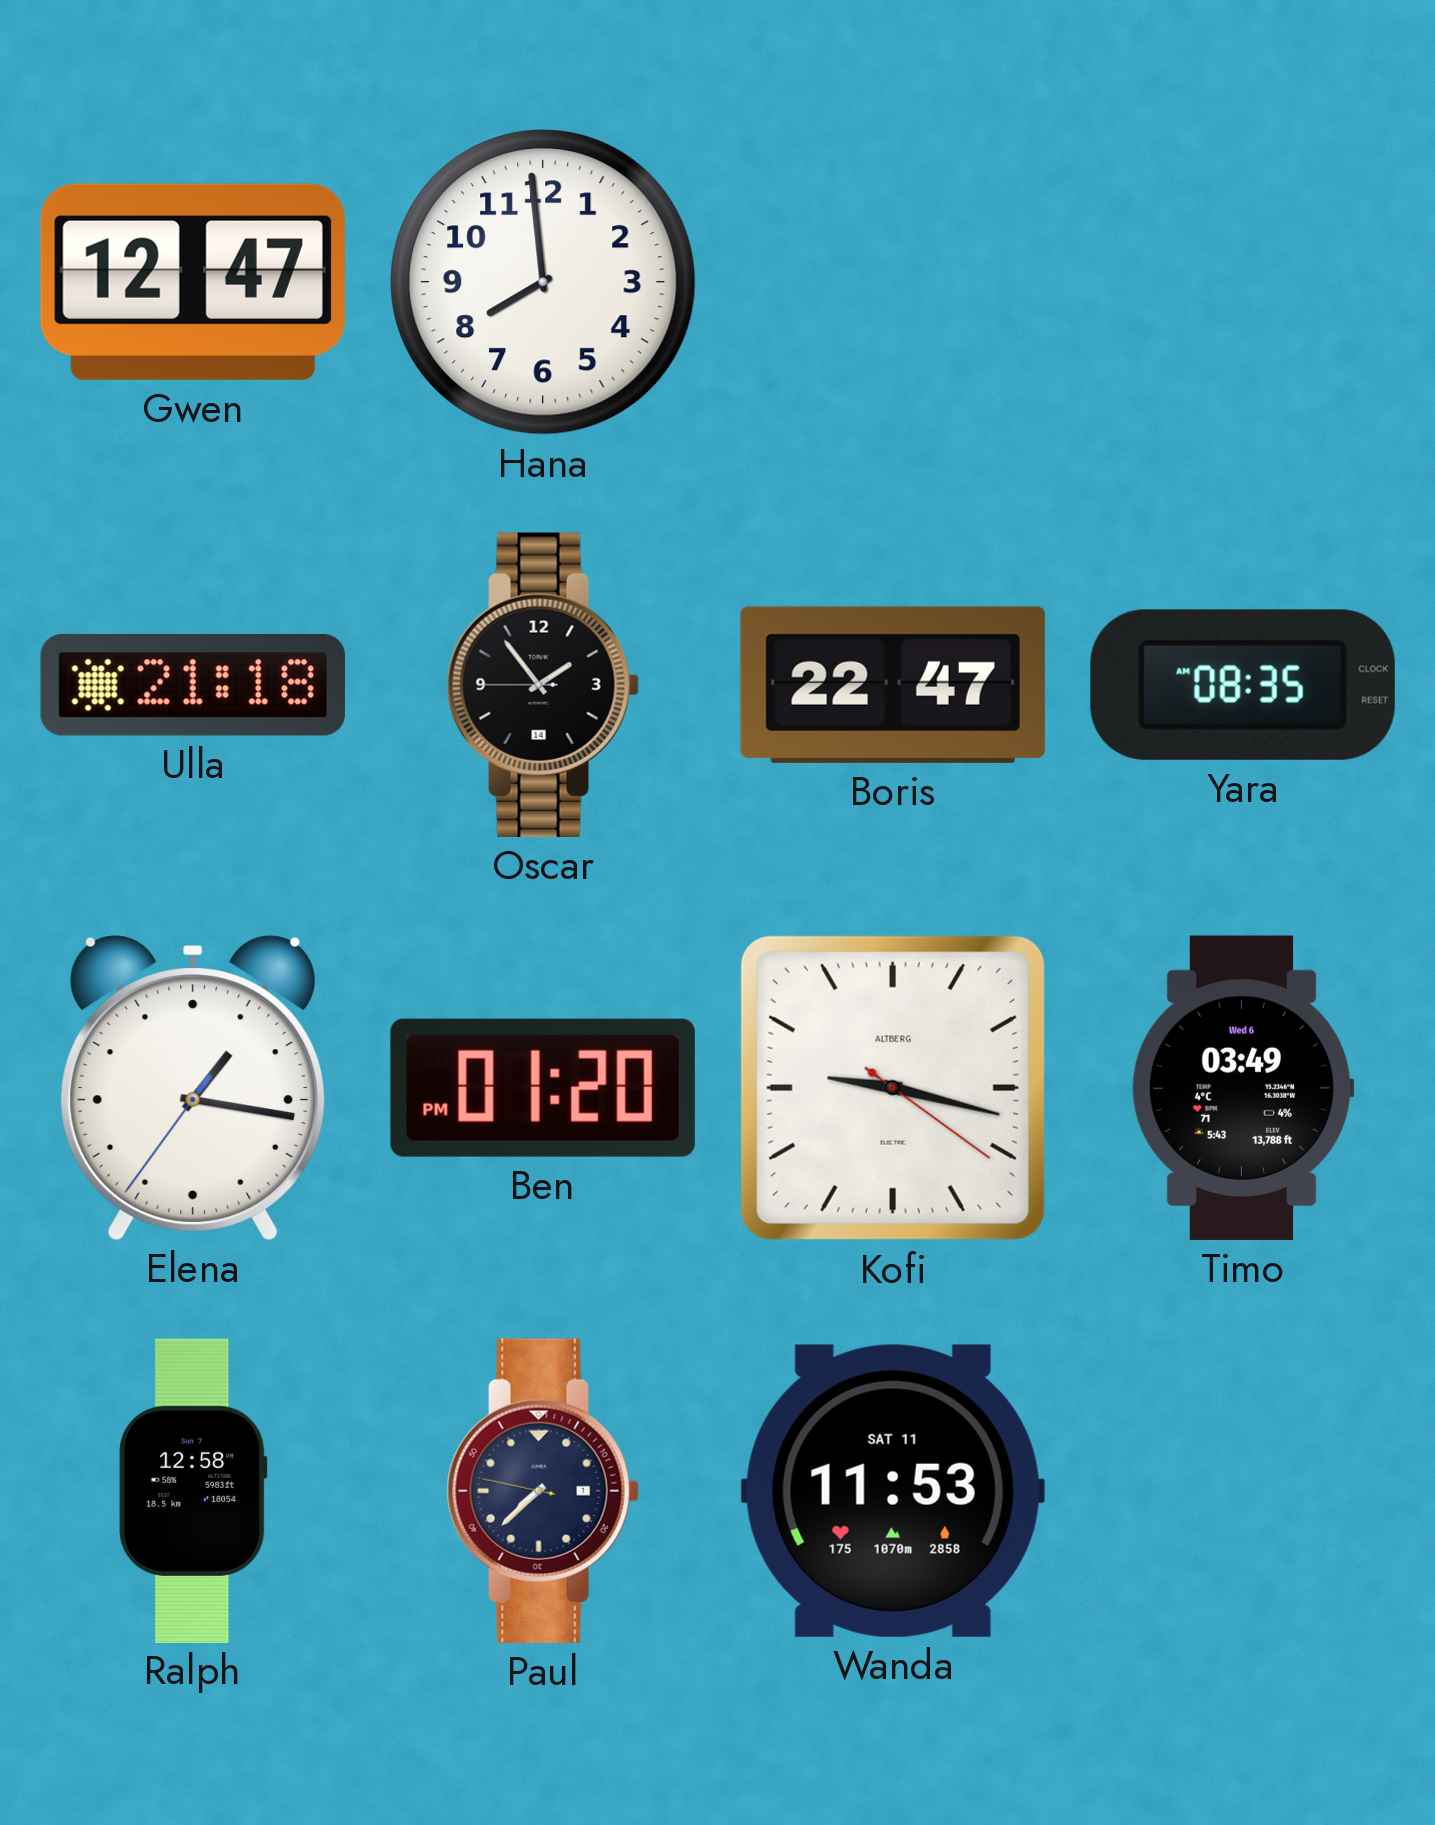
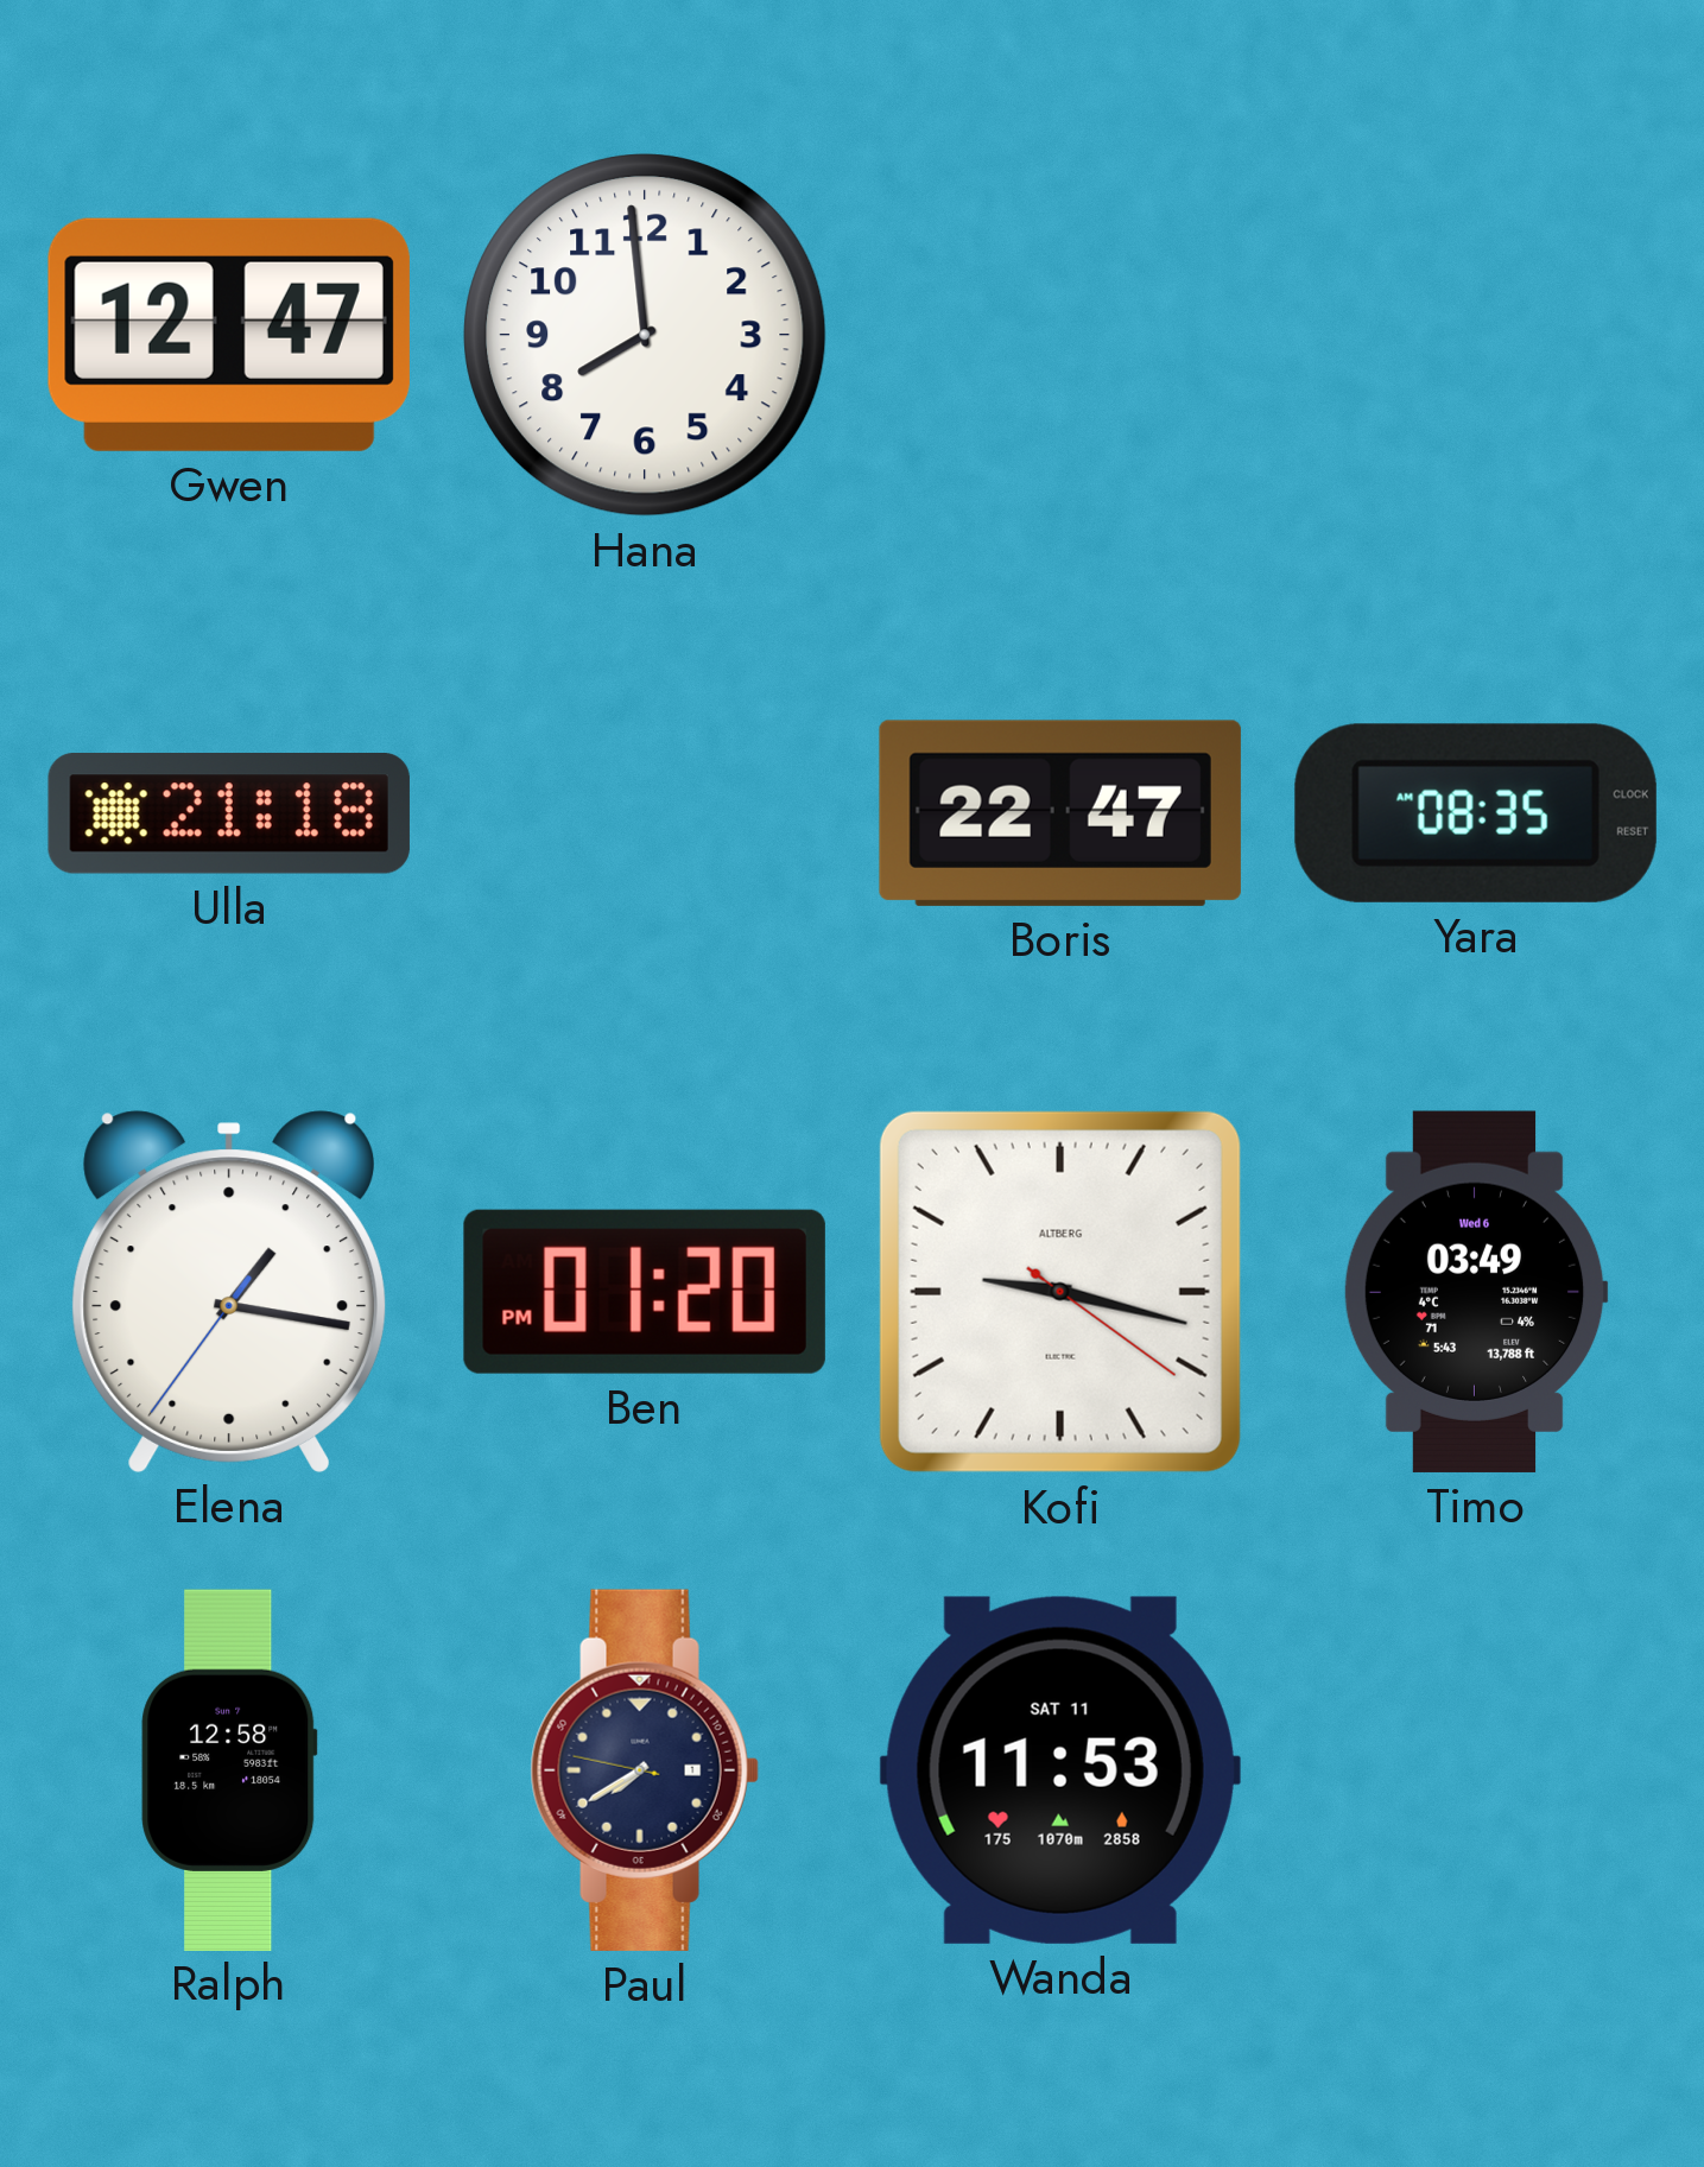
Oscar: 1:53 -> none (543, 685)
Paul: 7:37 -> 7:39 (645, 1770)
